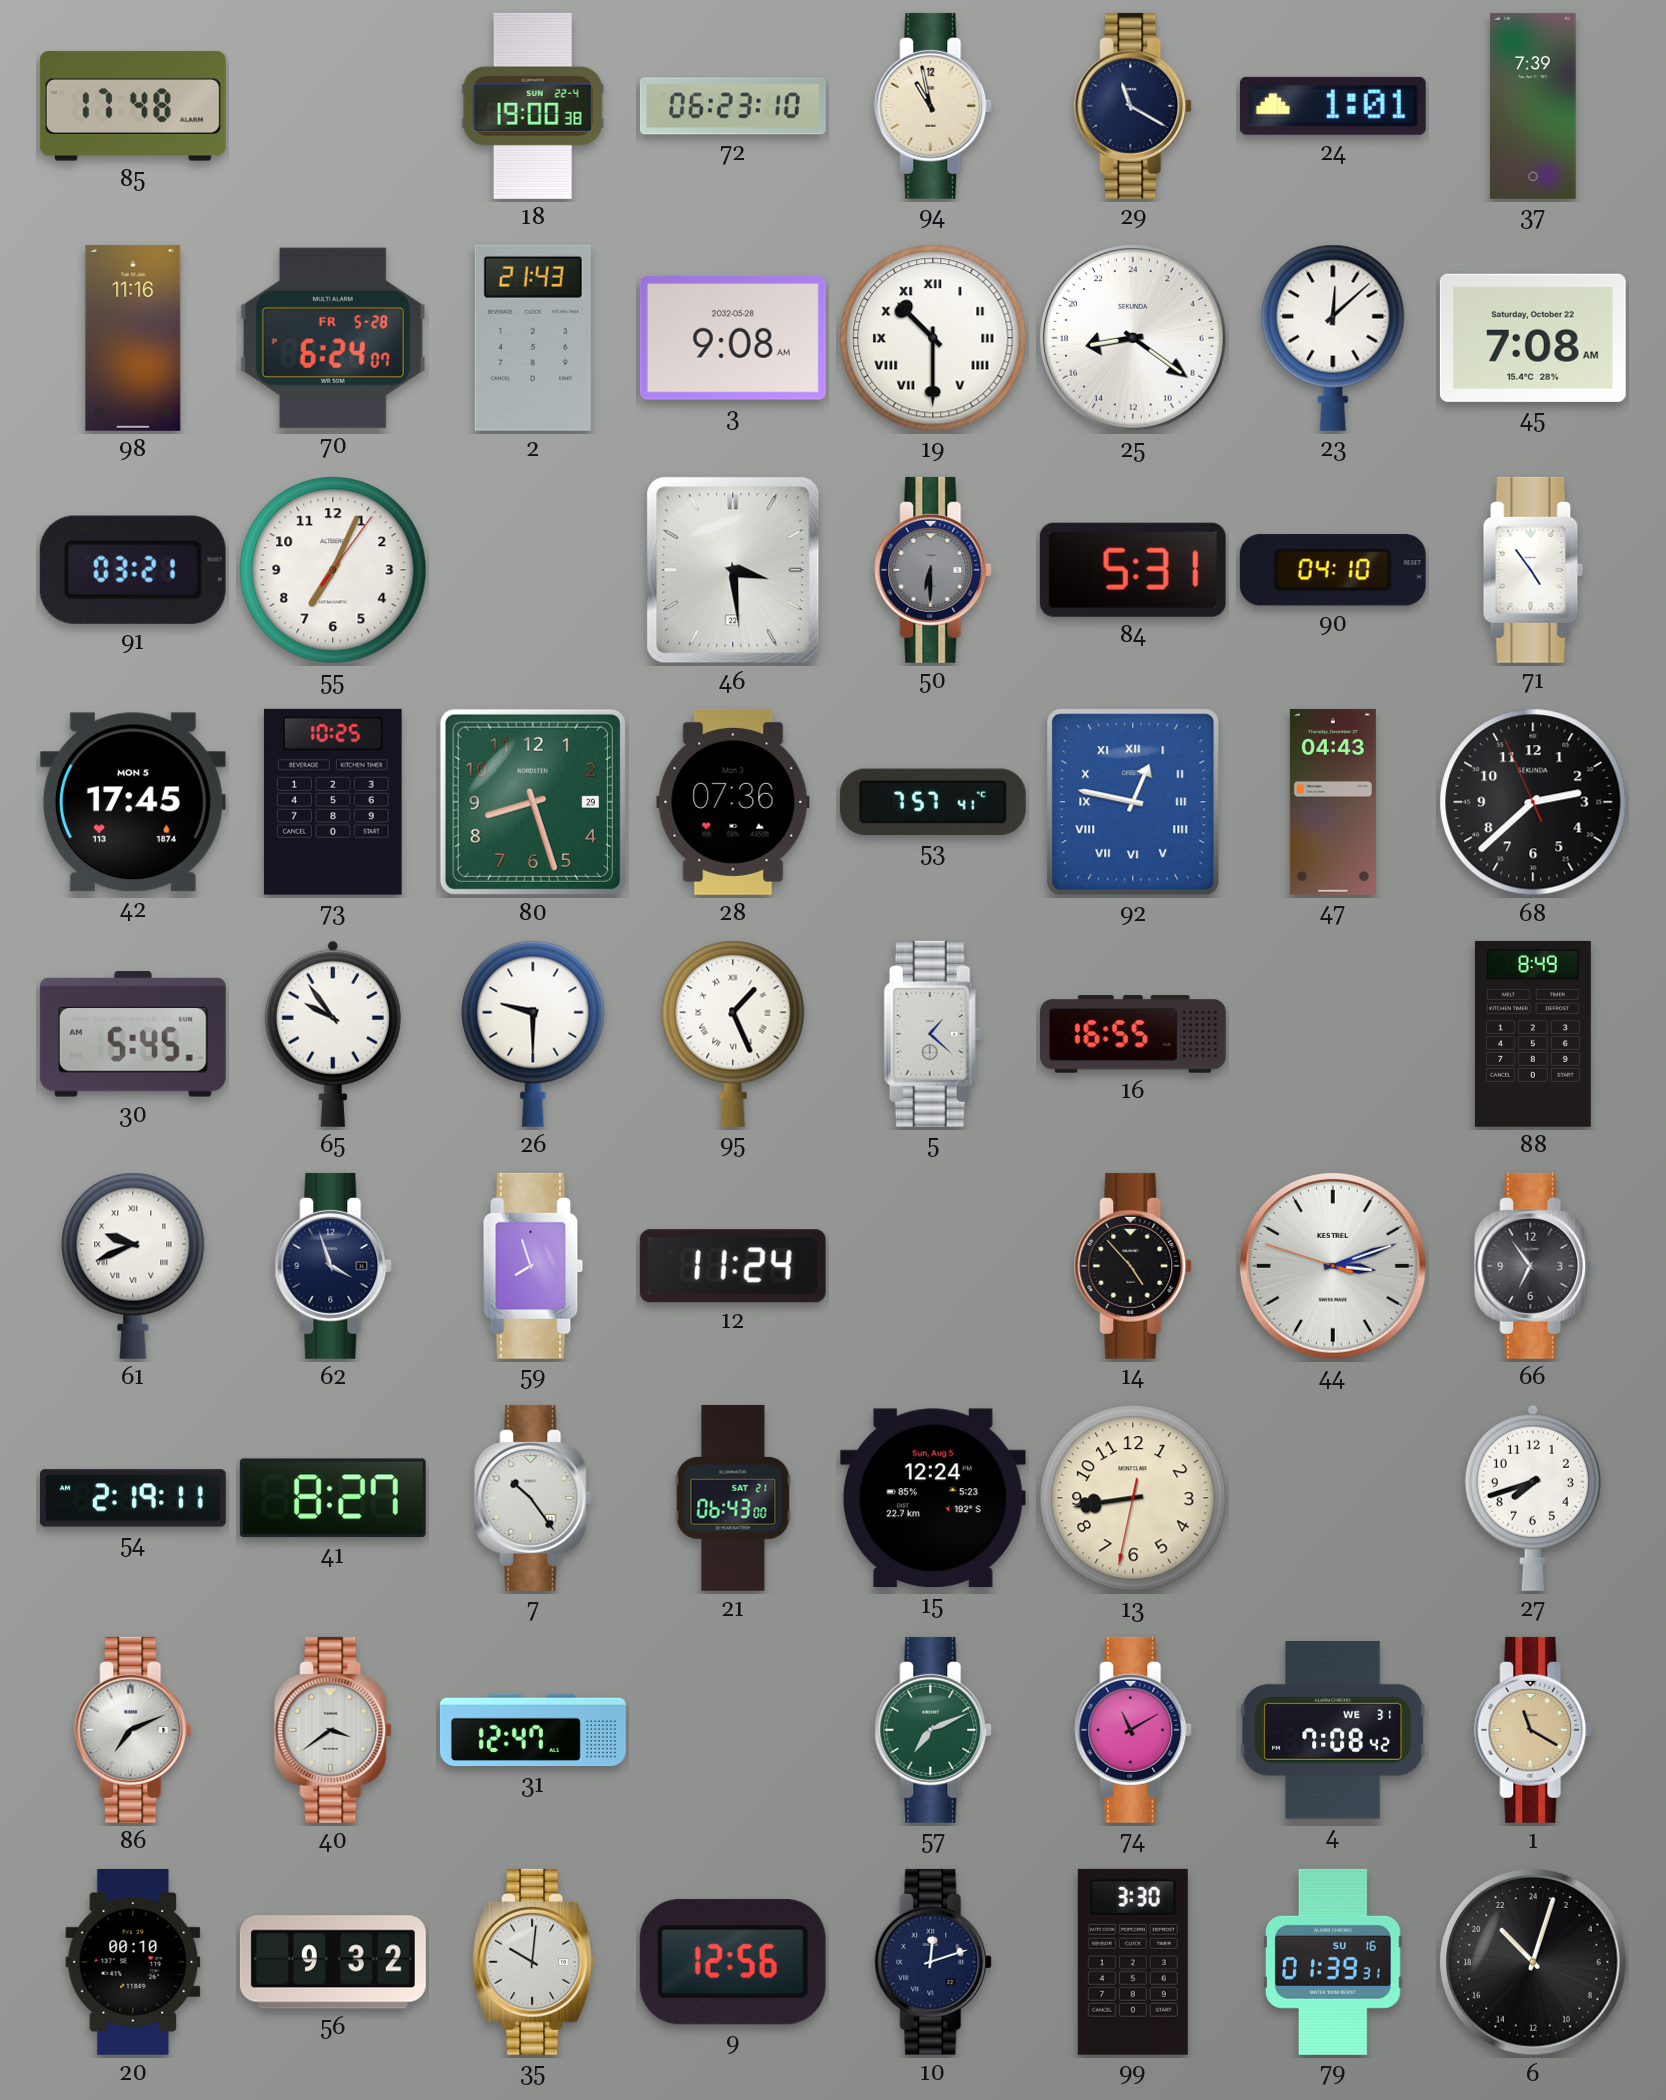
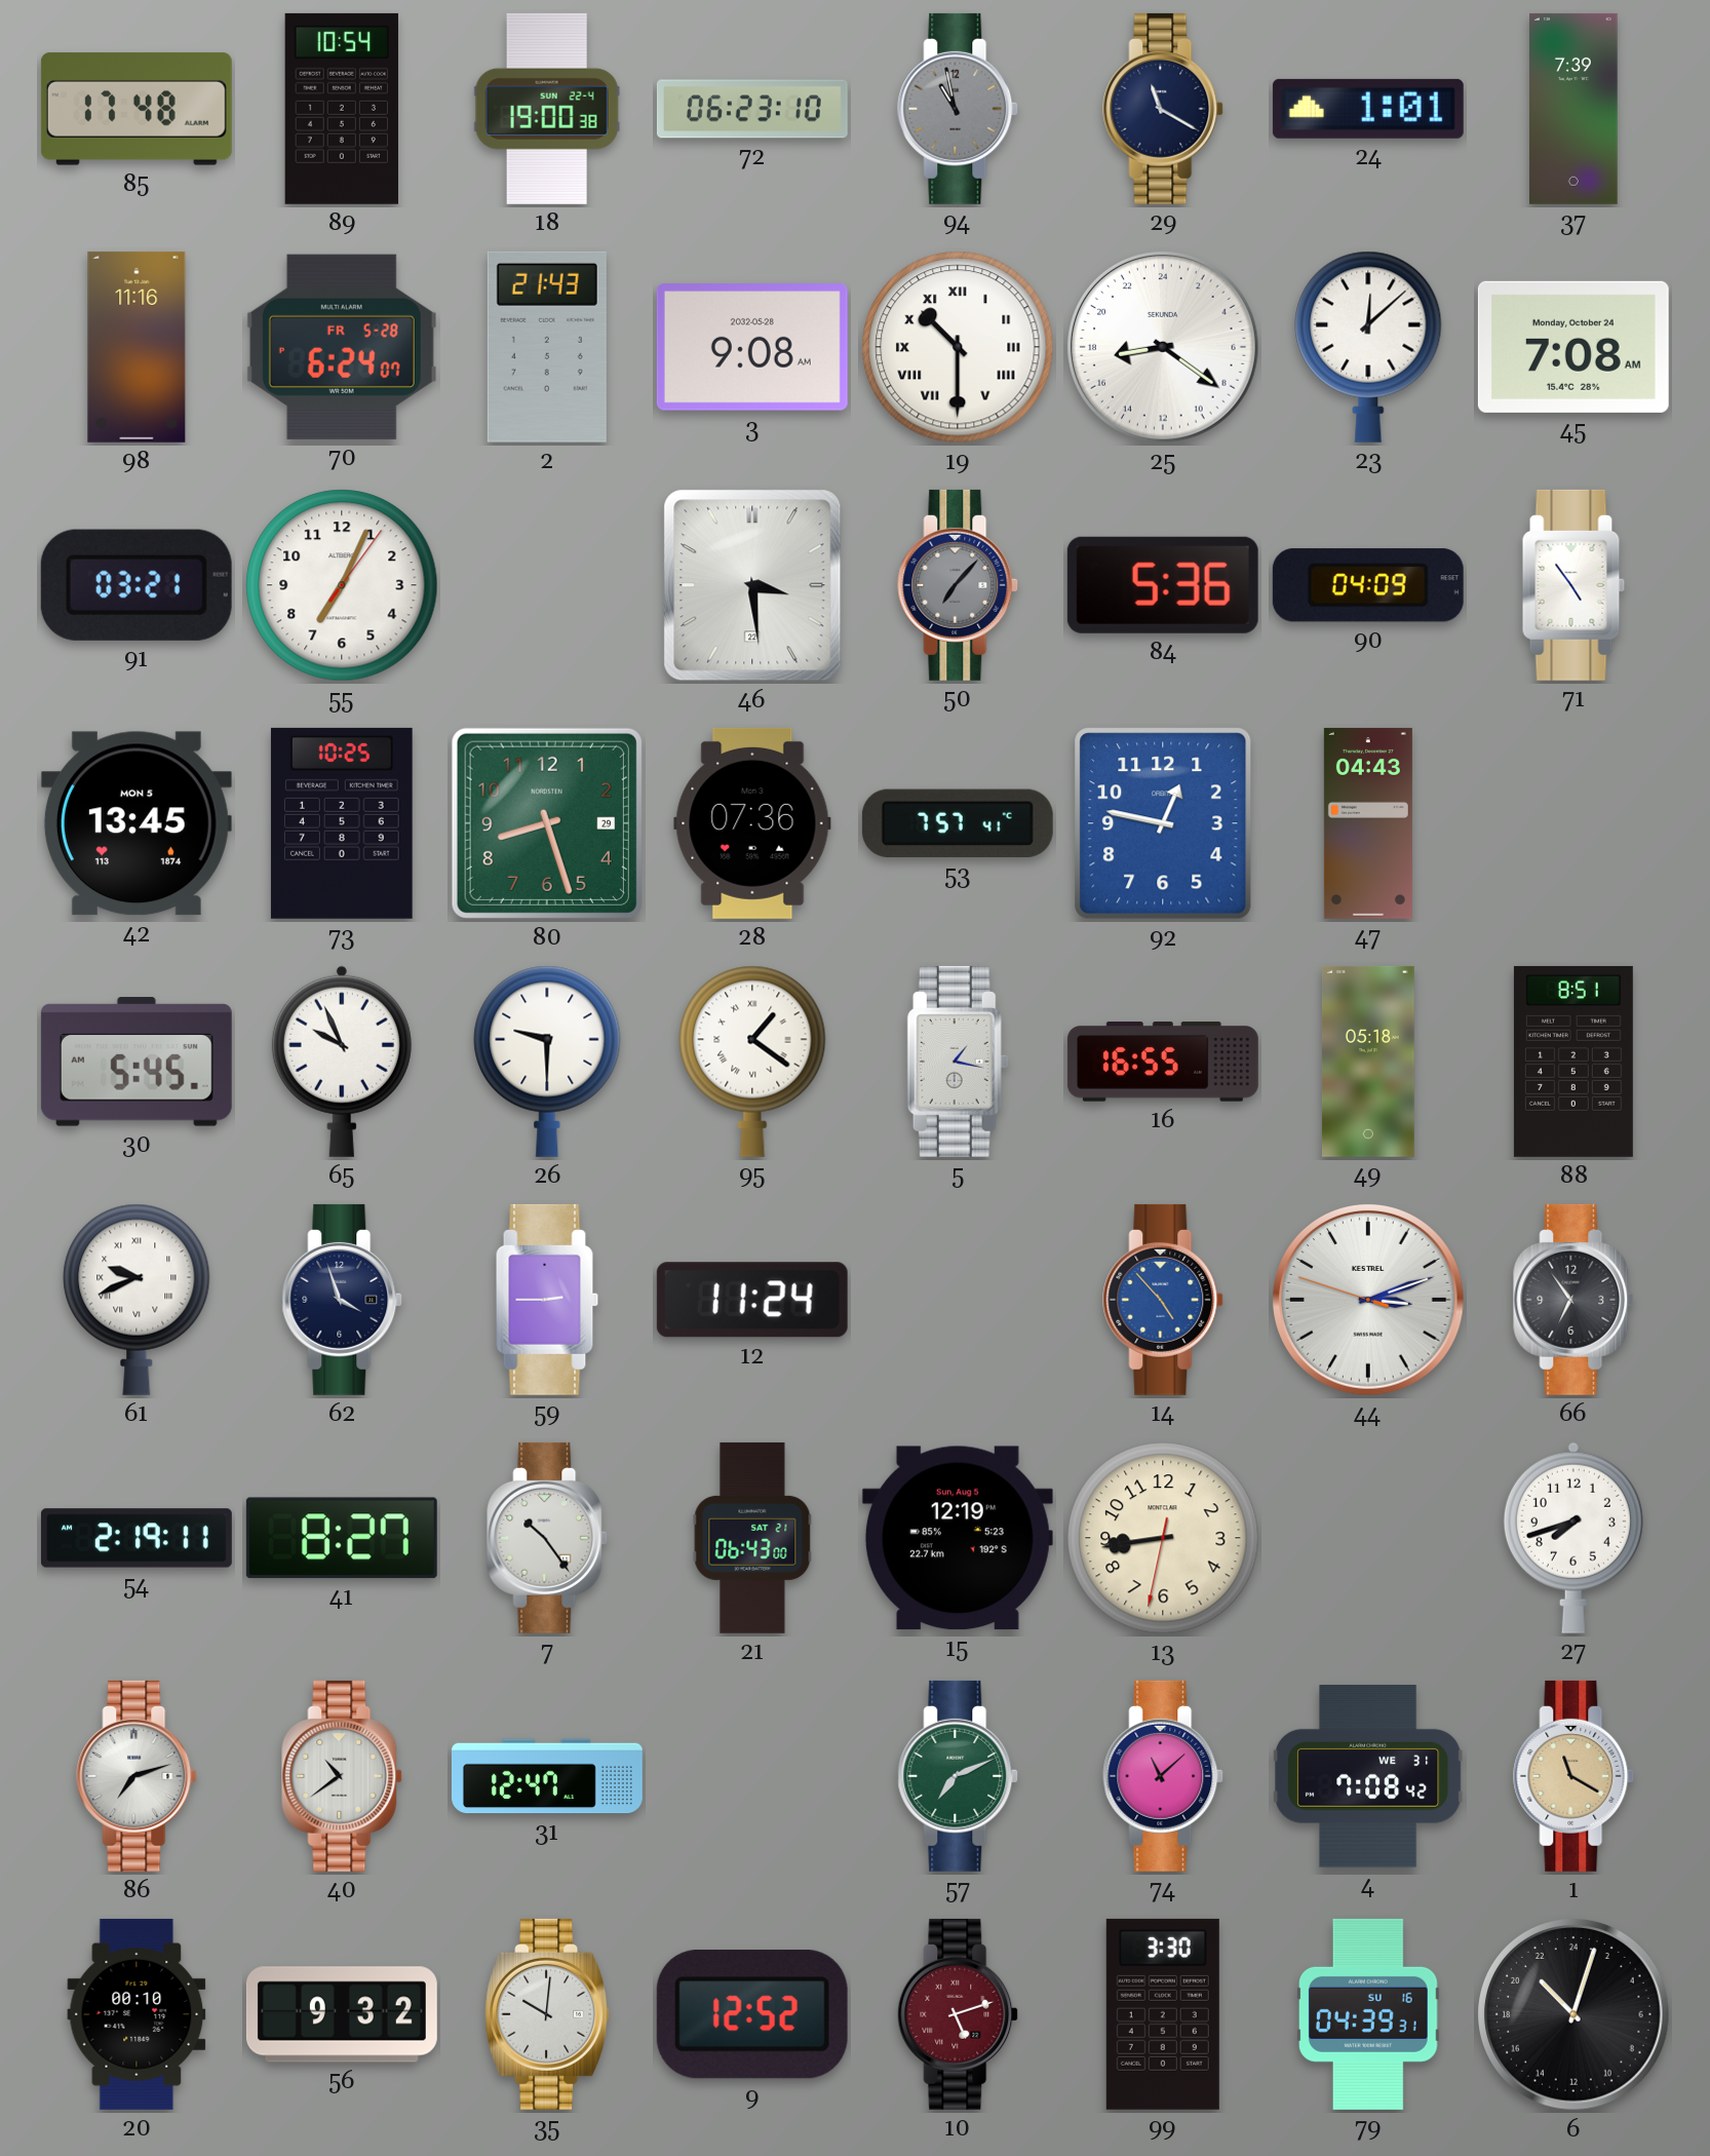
89: none -> 10:54 (342, 109)
94 dial: cream -> grey (959, 109)
45 date: Saturday, October 22 -> Monday, October 24 (1573, 347)
50: 6:30 -> 7:07 (959, 585)
84: 5:31 -> 5:36 (1163, 585)
90: 04:10 -> 04:09 (1368, 585)
42: 17:45 -> 13:45 (137, 823)
92 numerals: Roman -> Arabic (1163, 823)
68: 2:37 -> none (1533, 802)
65: 9:54 -> 9:56 (342, 1062)
95: 1:26 -> 1:21 (752, 1062)
5: 1:22 -> 1:17 (958, 1062)
49: none -> 05:18 (1368, 1062)
88: 8:49 -> 8:51 (1573, 1062)
59: 7:57 -> 2:45 (547, 1300)
14 dial: black -> blue (1164, 1300)
15: 12:24 -> 12:19 (958, 1538)
86: 7:11 -> 7:12 (138, 1776)
40: 3:39 -> 10:39 (343, 1776)
74: 11:10 -> 11:08 (1164, 1776)
9: 12:56 -> 12:52 (752, 2014)
10: 12:12 -> 5:12 (959, 2014)
10 dial: navy -> burgundy (959, 2014)
79: 01:39 -> 04:39 (1368, 2014)
